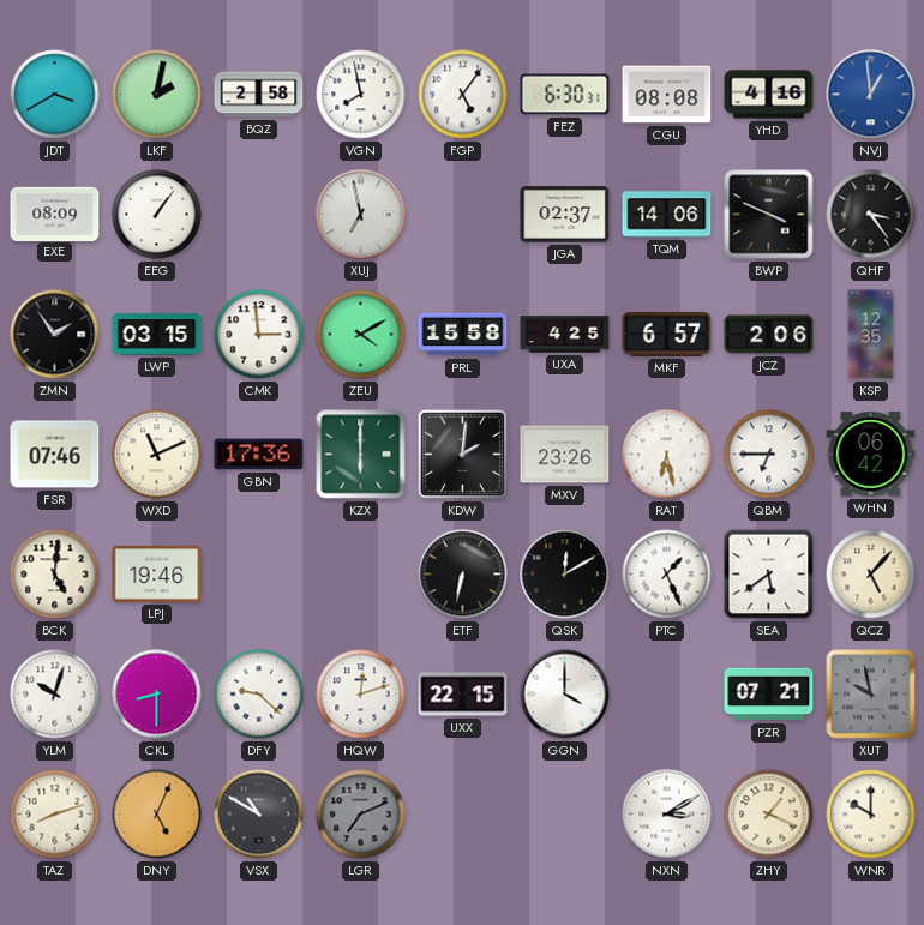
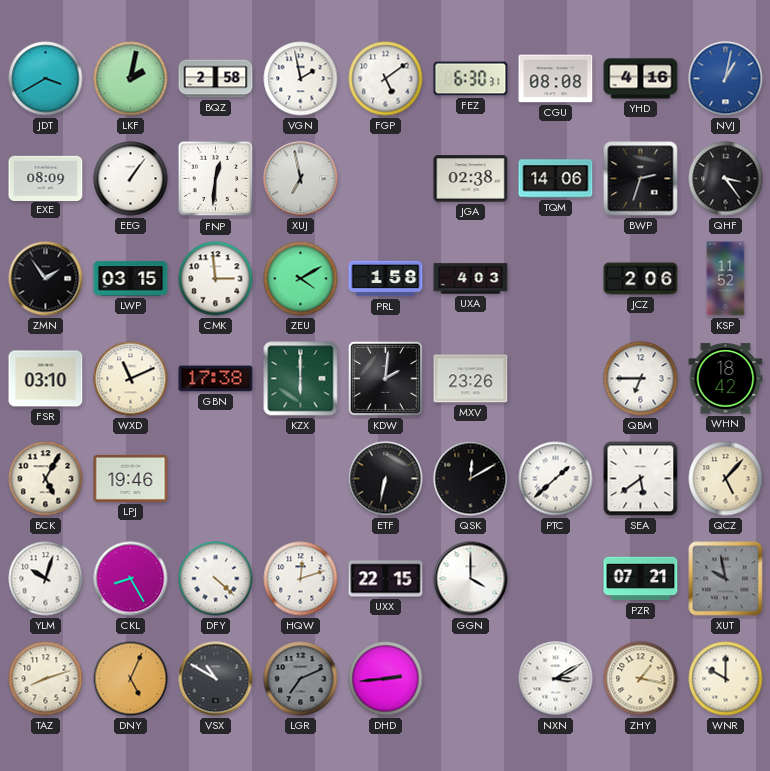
VGN: 7:58 -> 1:58 (301, 79)
FGP: 5:06 -> 5:09 (386, 79)
NVJ: 12:59 -> 1:02 (726, 79)
FNP: none -> 12:31 (216, 179)
JGA: 02:37 -> 02:38 (471, 179)
BWP: 3:49 -> 2:33 (641, 179)
PRL: 15:58 -> 1:58 (386, 279)
UXA: 4:25 -> 4:03 (471, 279)
MKF: 6:57 -> none (667, 334)
KSP: 12:35 -> 11:52 (726, 279)
FSR: 07:46 -> 03:10 (46, 379)
GBN: 17:36 -> 17:38 (216, 379)
RAT: 6:28 -> none (667, 455)
WHN: 06:42 -> 18:42 (726, 379)
BCK: 5:01 -> 5:05 (46, 479)
PTC: 1:26 -> 1:38 (556, 479)
CKL: 8:30 -> 8:25 (131, 579)
DFY: 9:22 -> 4:22 (216, 579)
DHD: none -> 2:44 (386, 679)
ZHY: 1:19 -> 1:17 (641, 679)
